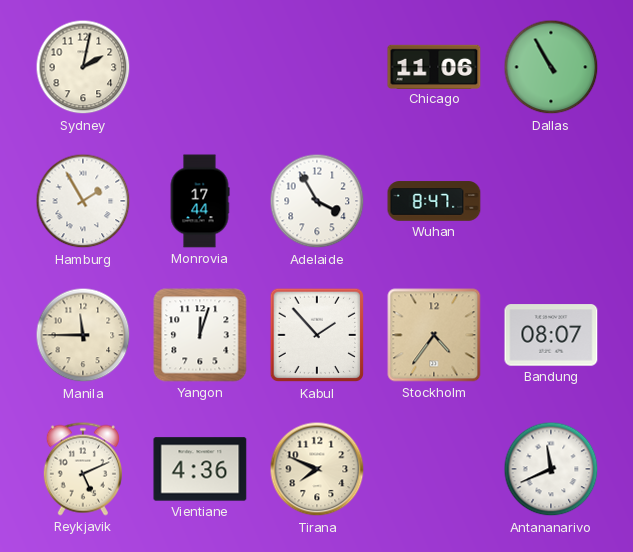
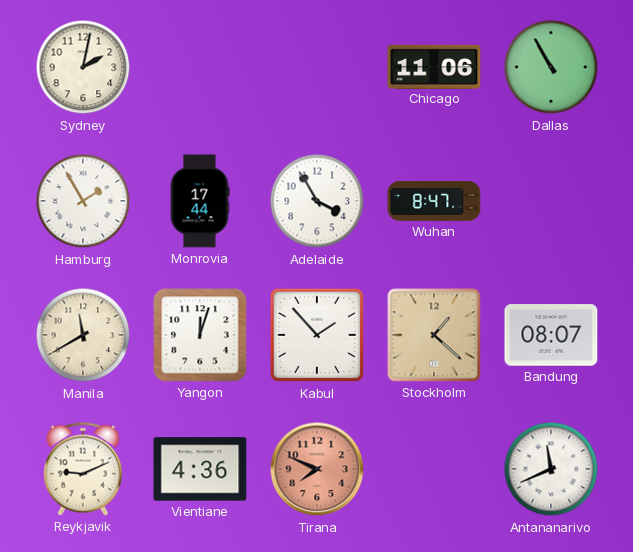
Manila: 11:45 -> 11:40 (83, 335)
Stockholm: 4:36 -> 1:22 (434, 335)
Reykjavik: 5:11 -> 9:11 (83, 469)
Tirana dial: cream -> salmon (317, 469)
